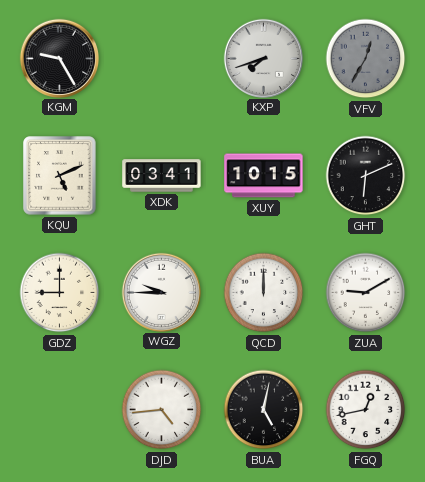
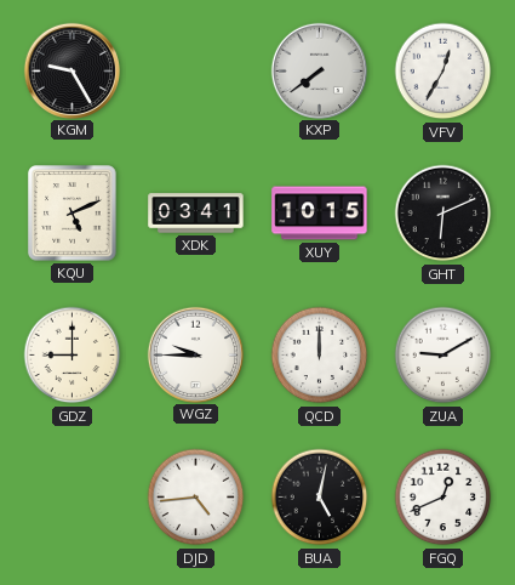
KXP: 7:42 -> 7:39 (319, 70)
VFV dial: grey -> white (444, 72)
FGQ: 12:43 -> 12:41 (444, 498)
